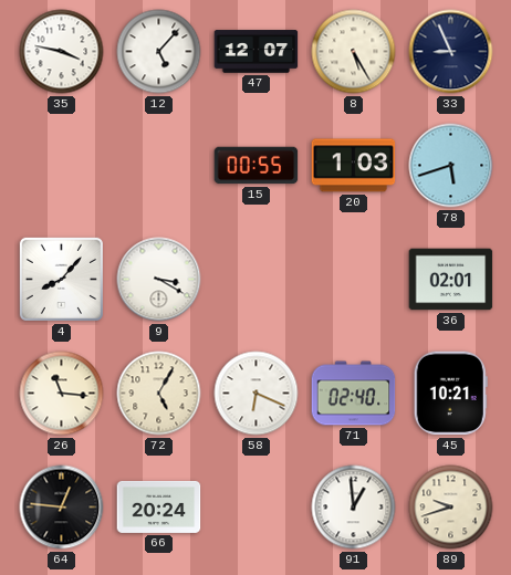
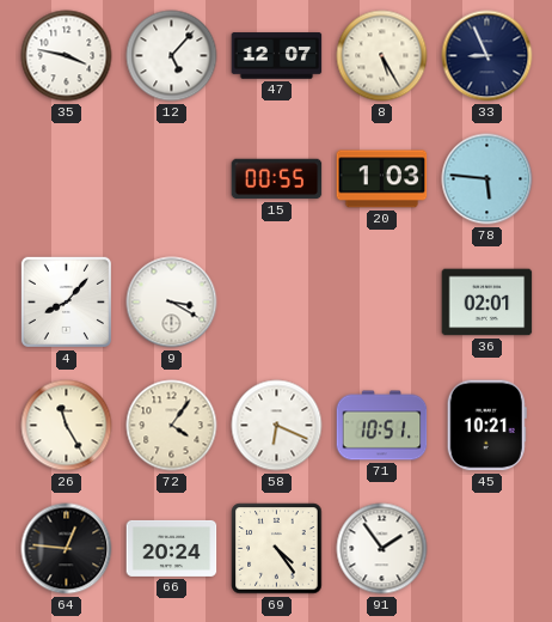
78: 5:42 -> 5:46 (487, 179)
26: 11:16 -> 11:25 (67, 426)
72: 5:05 -> 4:06 (172, 426)
71: 02:40 -> 10:51 (382, 426)
69: none -> 4:24 (277, 549)
91: 12:59 -> 1:54 (382, 549)
89: 9:42 -> none (451, 508)
